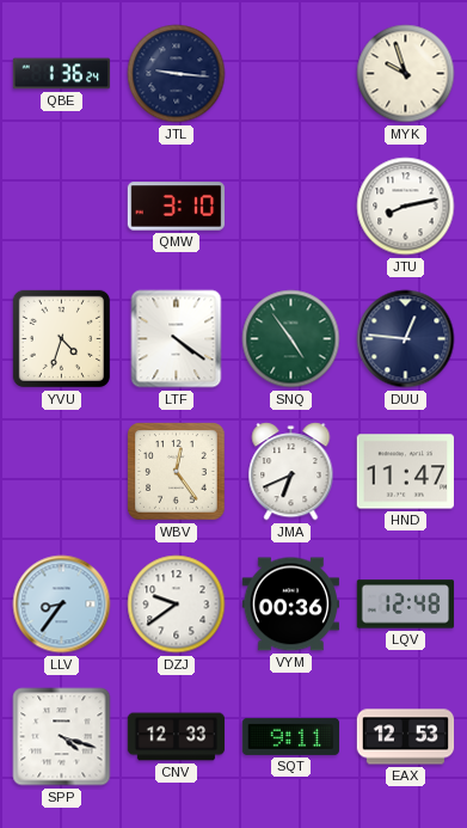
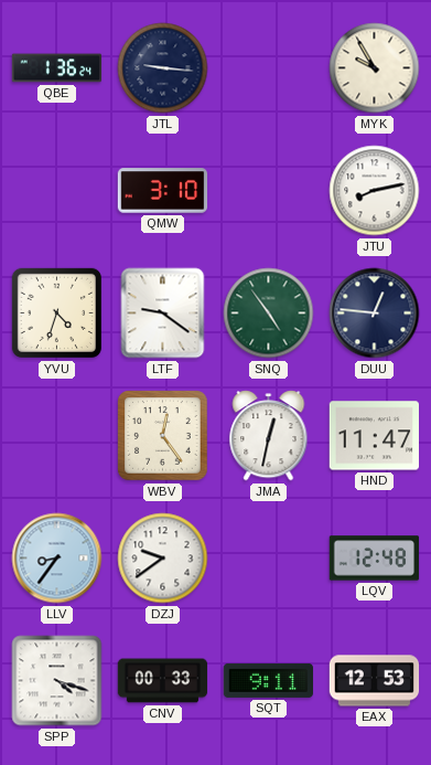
MYK: 9:57 -> 9:55 (375, 68)
LTF: 4:21 -> 9:21 (163, 314)
JMA: 6:41 -> 12:32 (269, 436)
VYM: 00:36 -> none (290, 605)
CNV: 12:33 -> 00:33 (163, 681)
